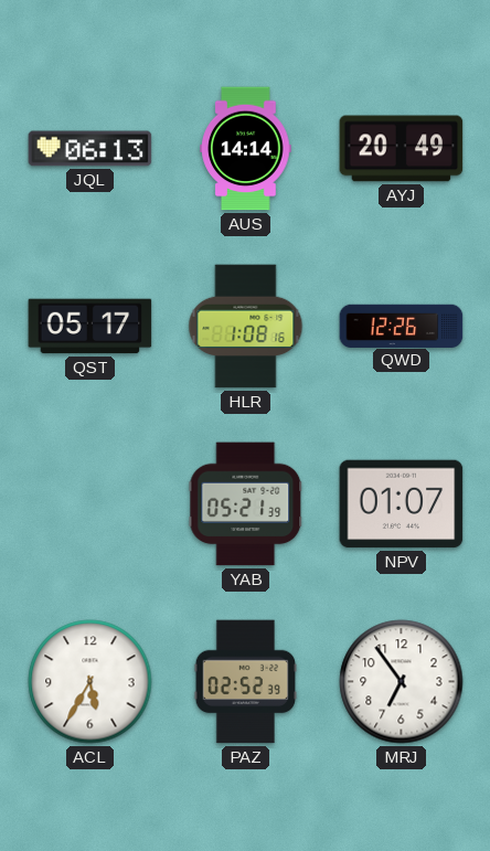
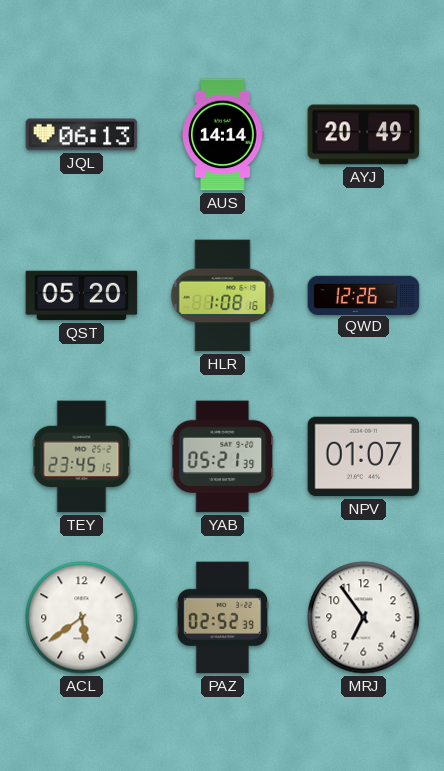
QST: 05:17 -> 05:20 (82, 296)
TEY: none -> 23:45 (82, 457)
ACL: 5:35 -> 5:39 (82, 618)
